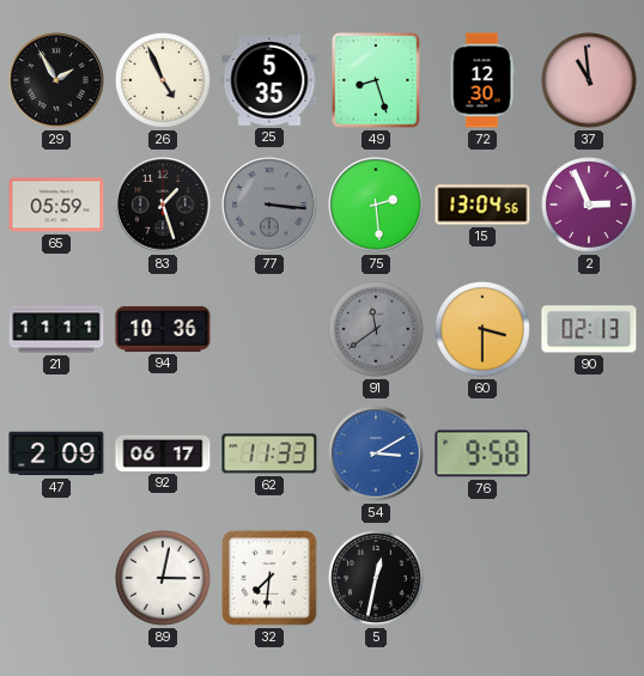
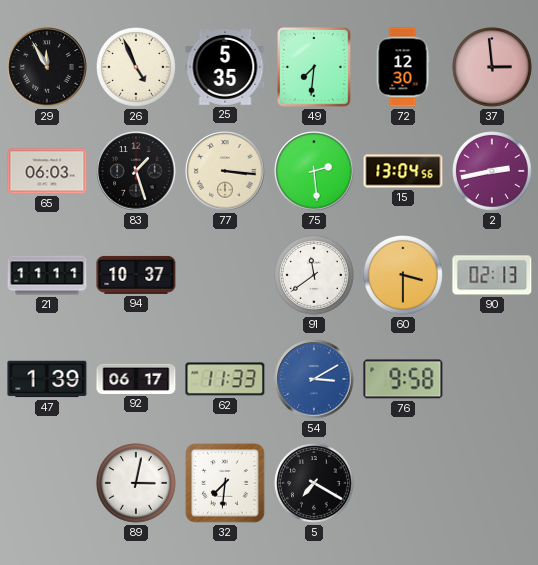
29: 1:55 -> 11:55 (47, 67)
49: 8:27 -> 7:31 (314, 67)
37: 10:59 -> 2:59 (493, 68)
65: 05:59 -> 06:03 (47, 171)
77 dial: grey -> cream (225, 171)
2: 2:56 -> 2:43 (493, 172)
94: 10:36 -> 10:37 (136, 275)
91 dial: grey -> white (315, 276)
47: 2:09 -> 1:39 (47, 379)
5: 12:32 -> 7:20 (315, 484)
